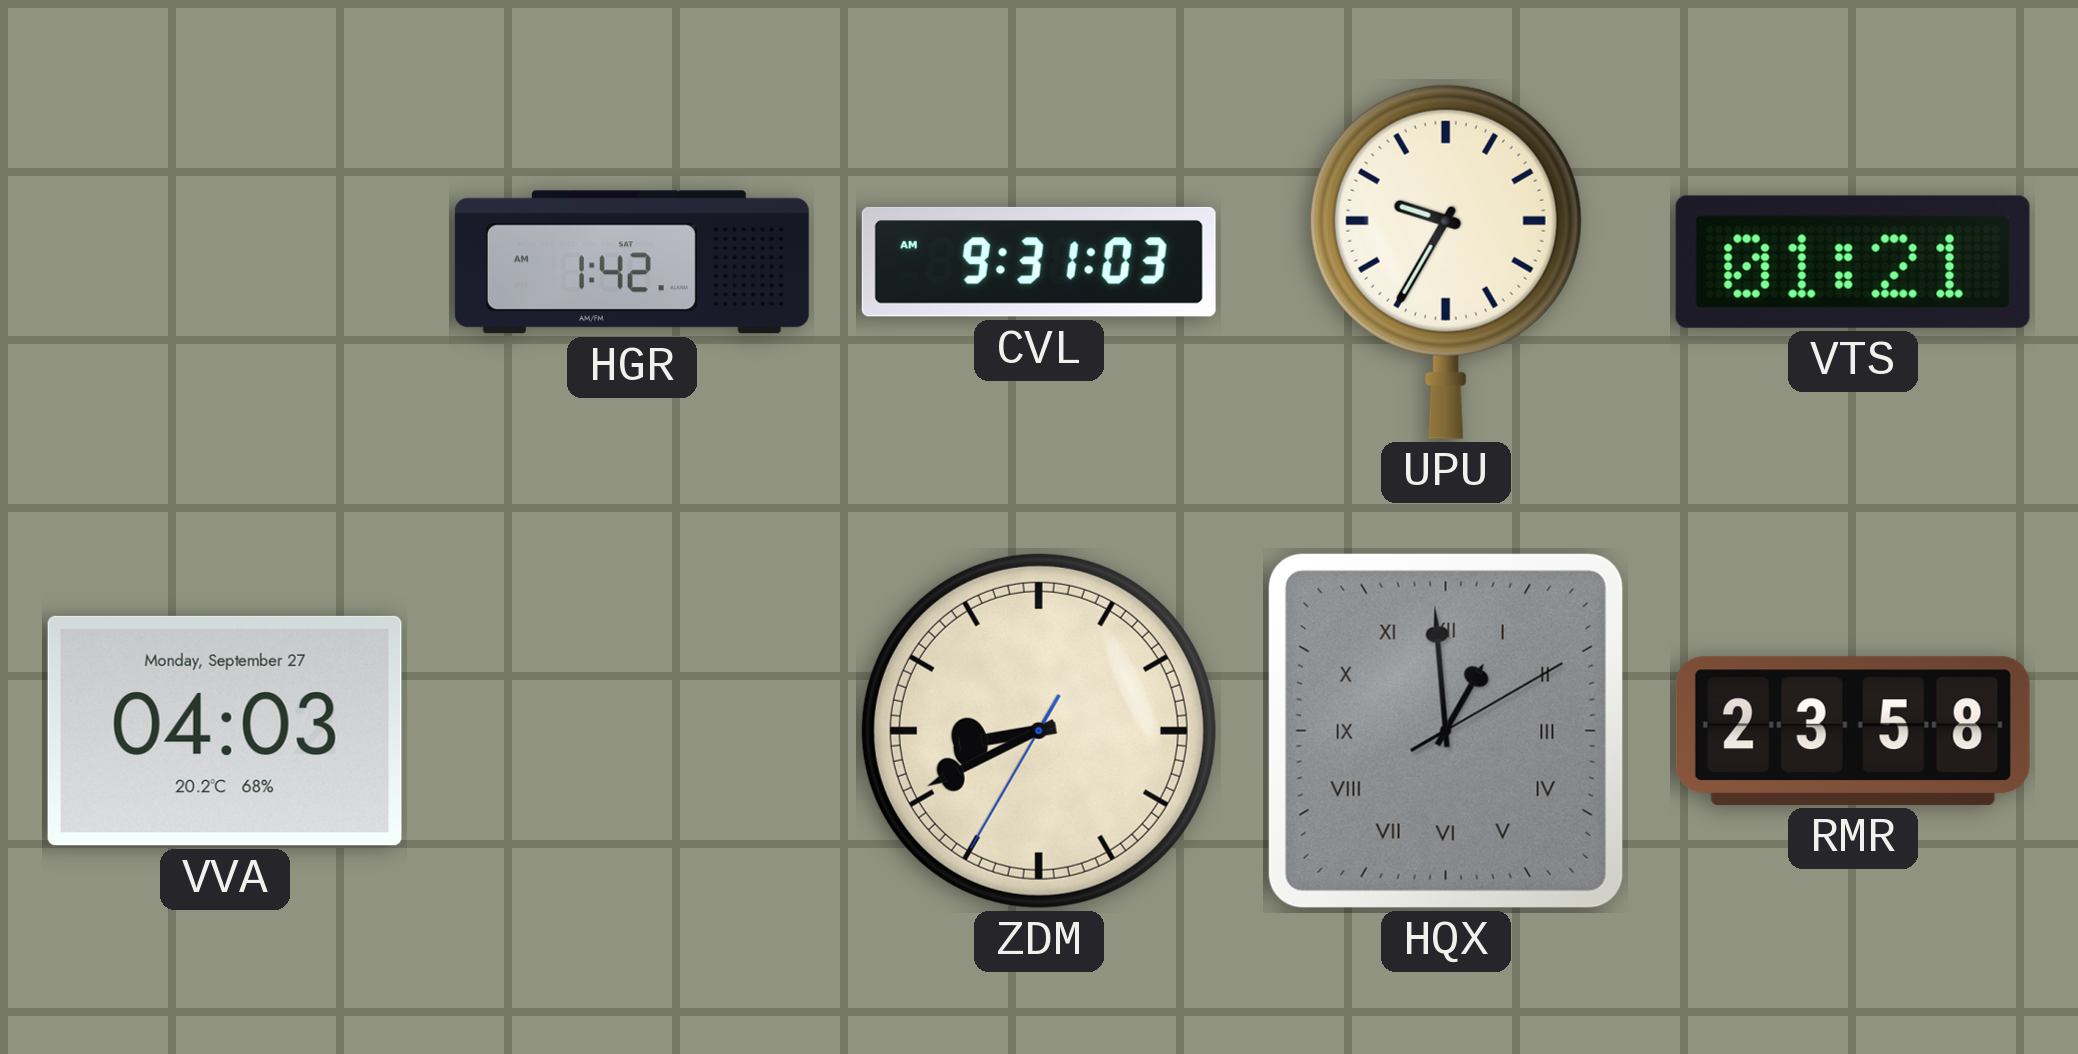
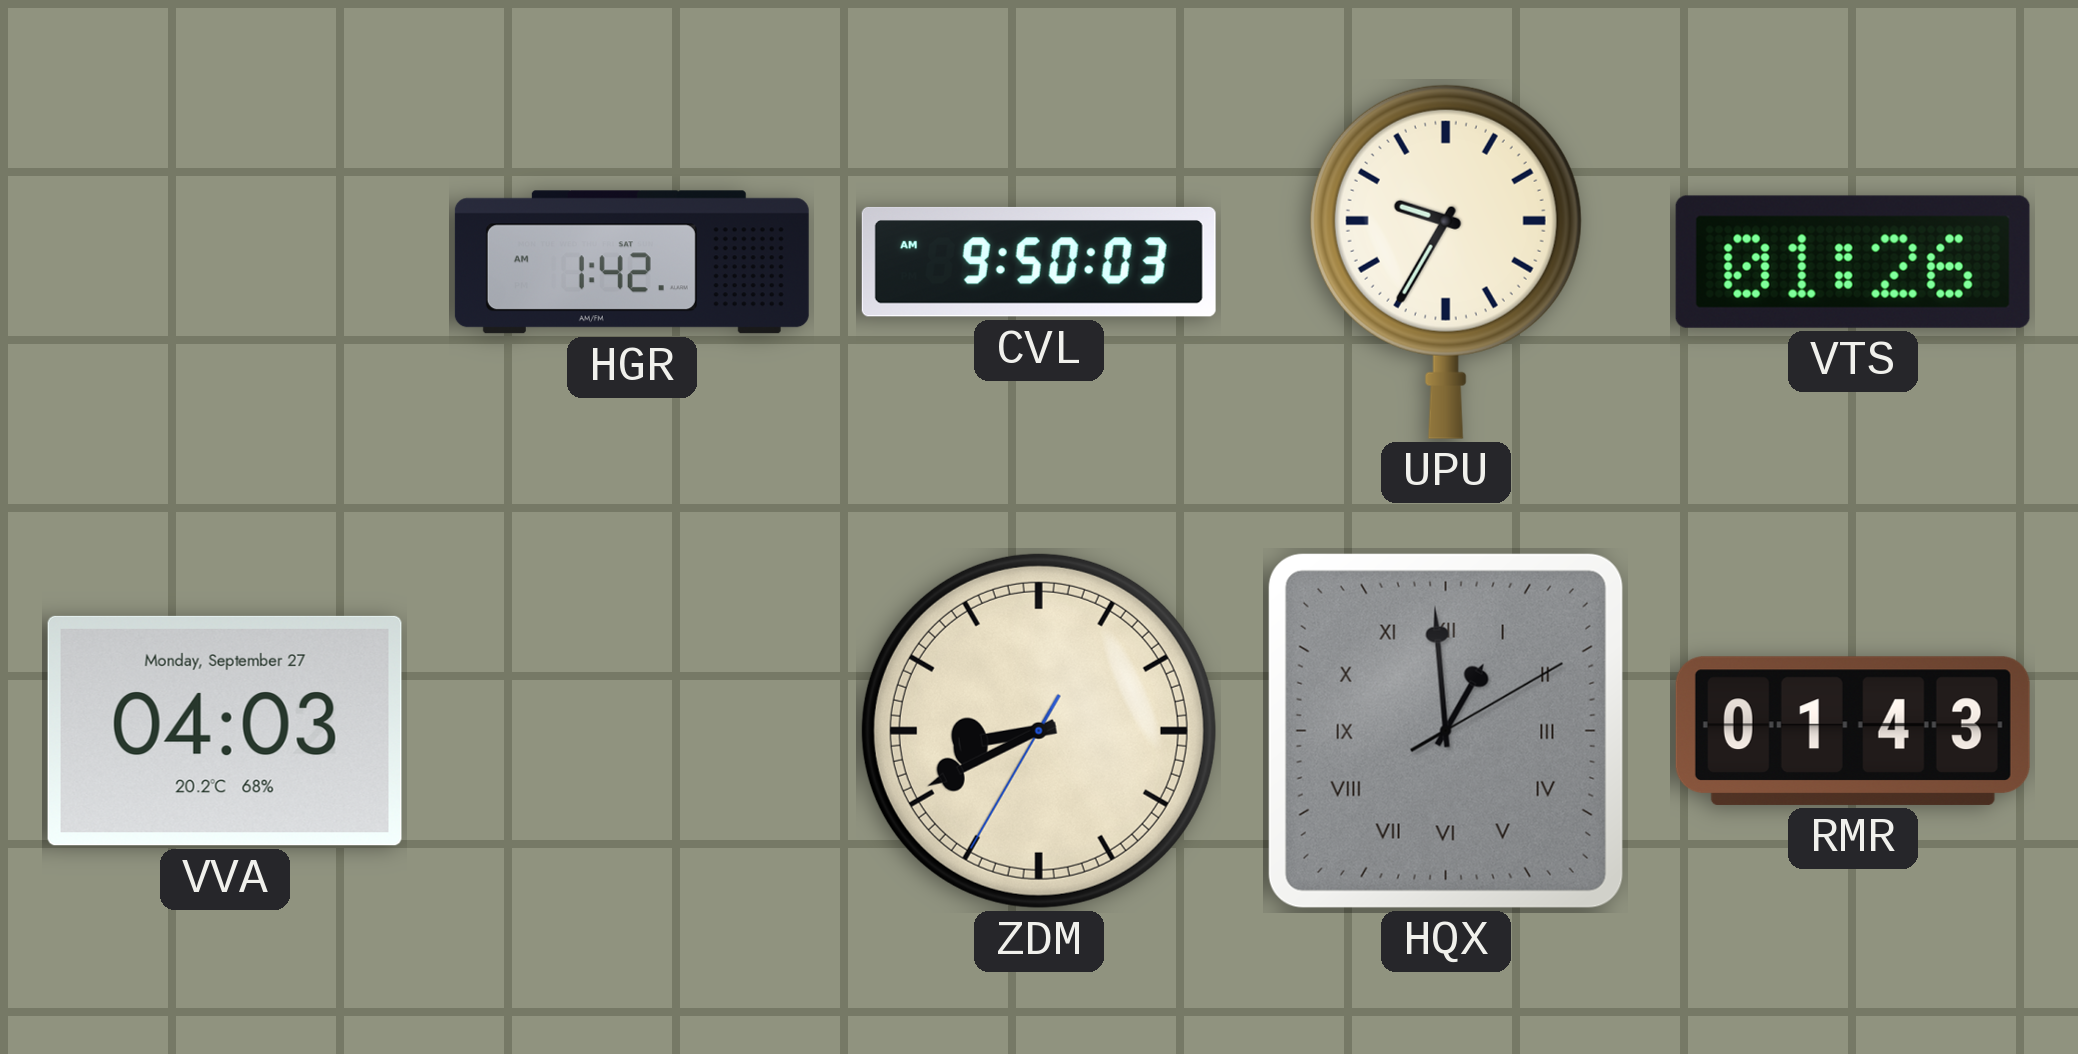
CVL: 9:31 -> 9:50 (1039, 262)
VTS: 01:21 -> 01:26 (1853, 262)
RMR: 23:58 -> 01:43 (1853, 731)
